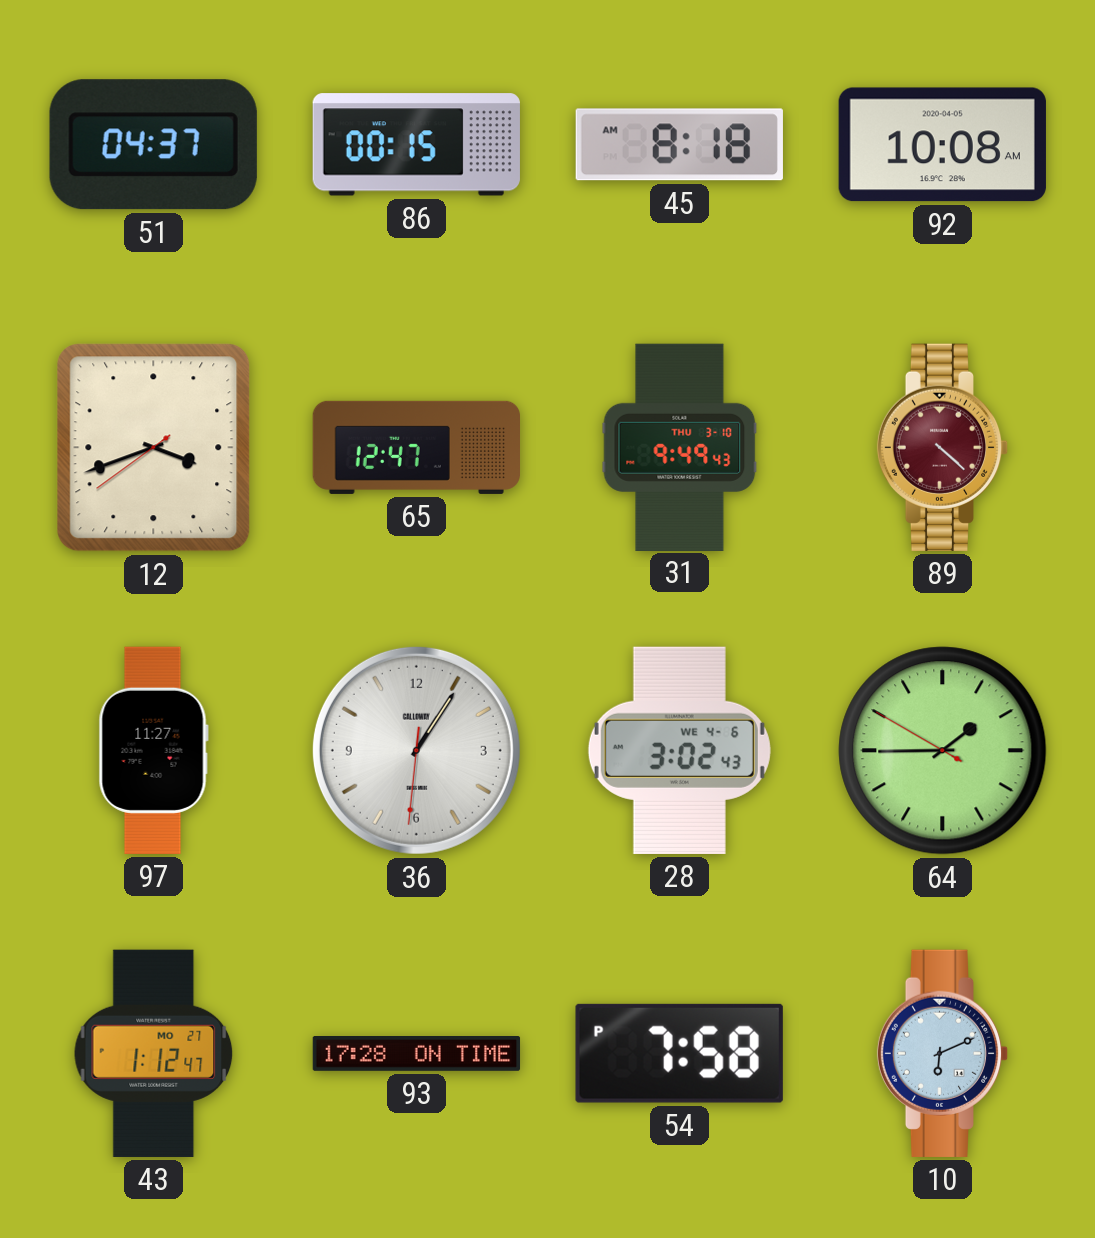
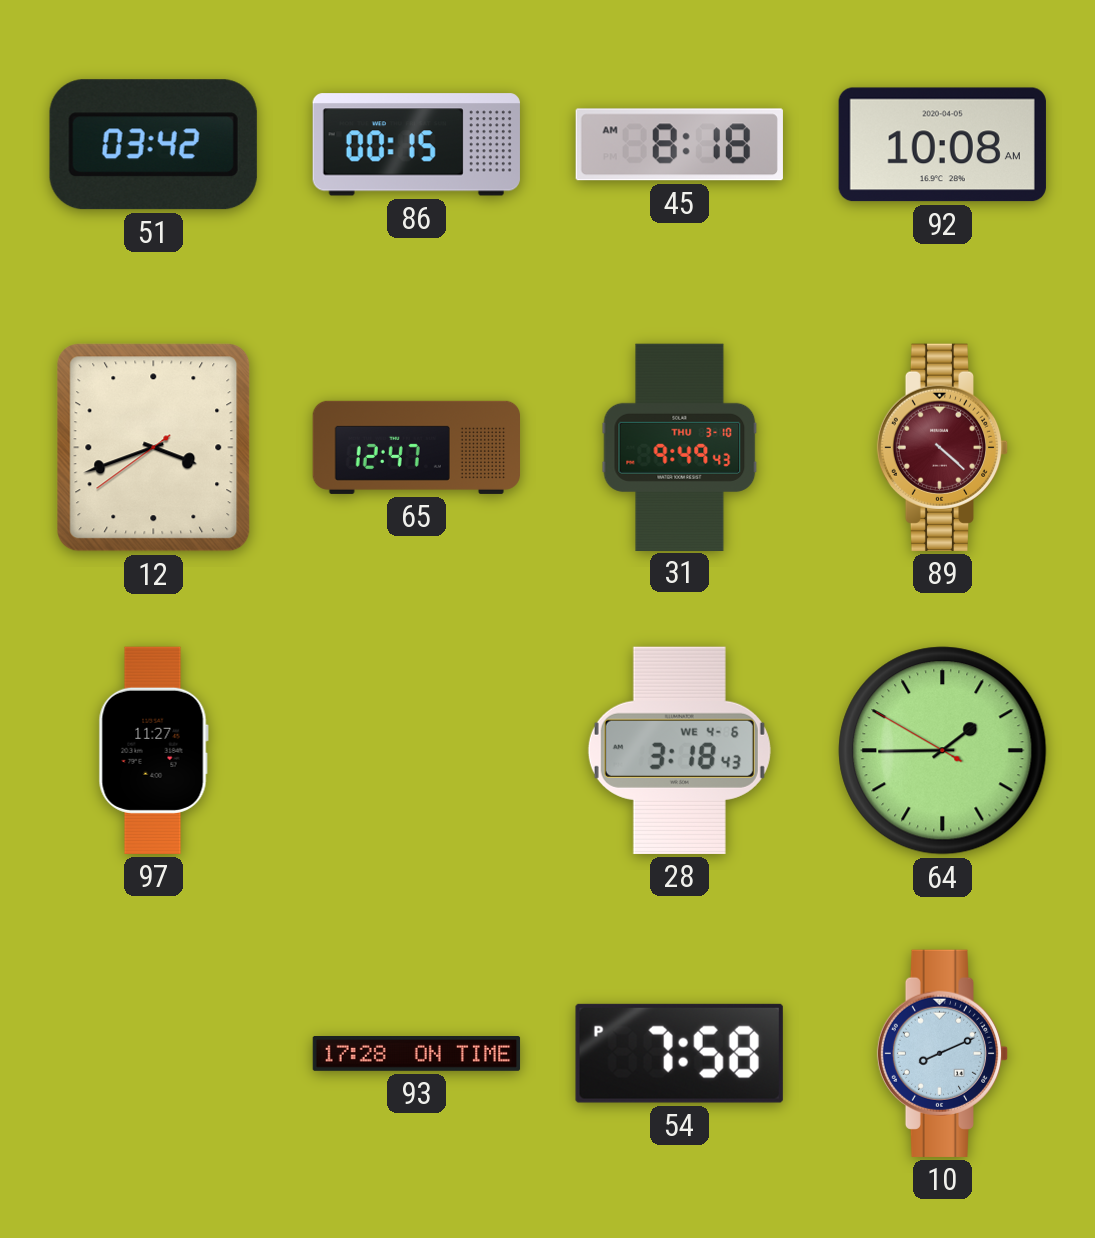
51: 04:37 -> 03:42 (153, 145)
36: 1:05 -> none (416, 750)
28: 3:02 -> 3:18 (679, 750)
43: 1:12 -> none (154, 1053)
10: 6:11 -> 8:11 (943, 1053)
